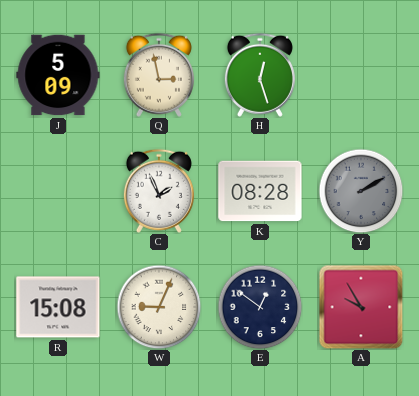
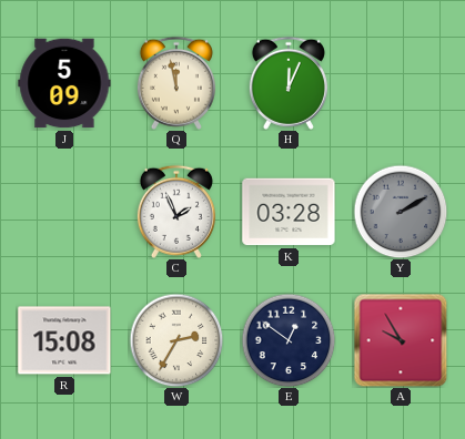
Q: 2:58 -> 11:58 (176, 83)
H: 12:27 -> 12:04 (289, 83)
K: 08:28 -> 03:28 (289, 212)
W: 9:04 -> 2:35 (176, 340)
